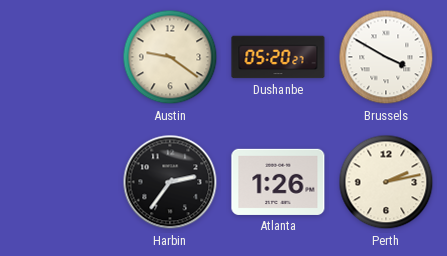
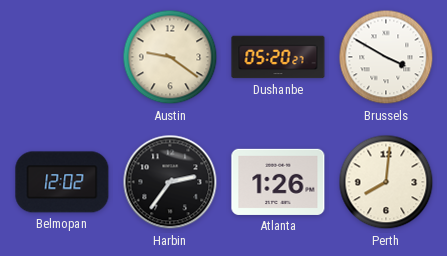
Belmopan: none -> 12:02 (62, 182)
Perth: 2:13 -> 8:01 (386, 182)
